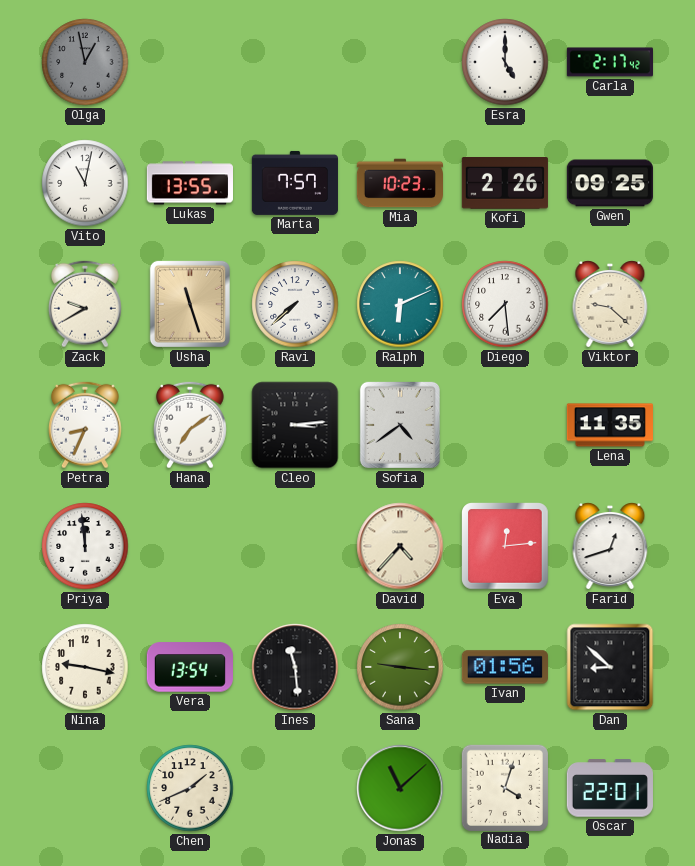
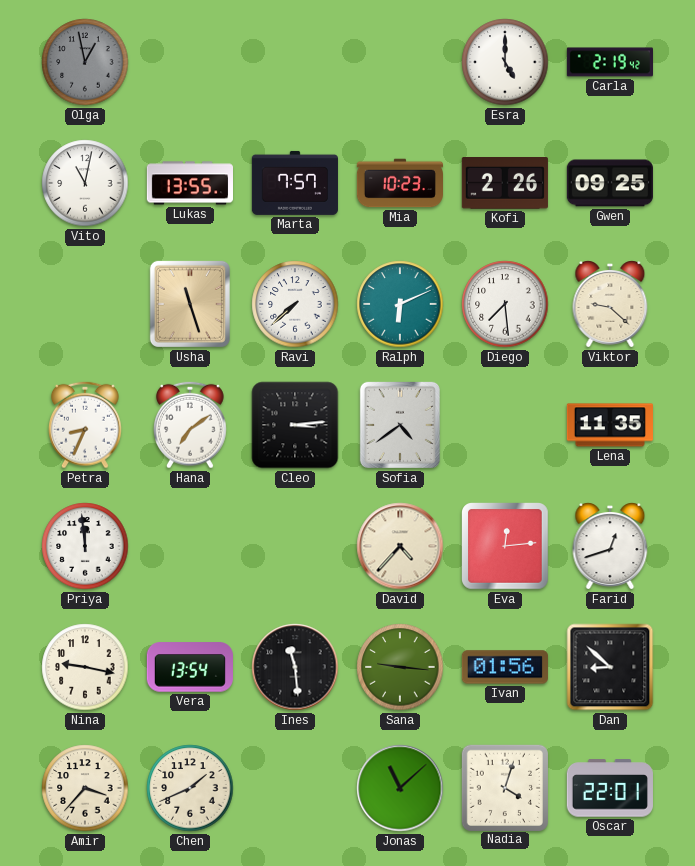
Carla: 2:17 -> 2:19 (609, 62)
Zack: 9:40 -> none (86, 304)
Amir: none -> 3:37 (85, 788)
